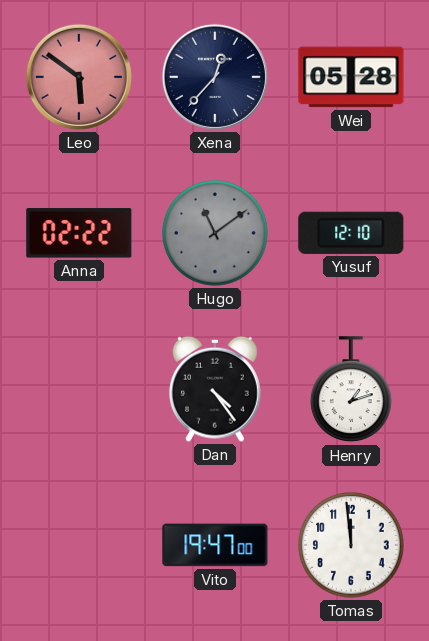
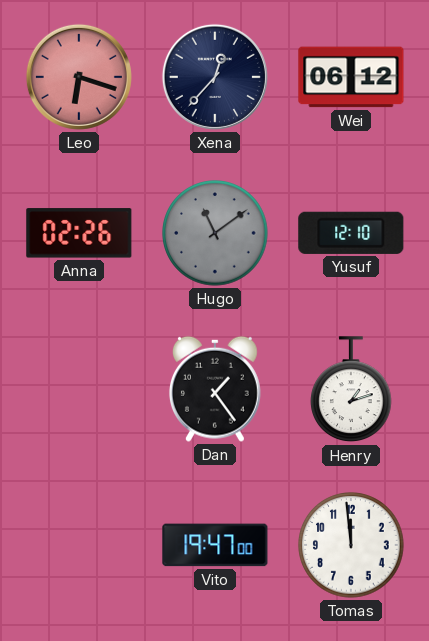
Leo: 5:51 -> 6:18 (79, 77)
Wei: 05:28 -> 06:12 (351, 77)
Anna: 02:22 -> 02:26 (79, 233)
Dan: 4:24 -> 1:24 (215, 389)
